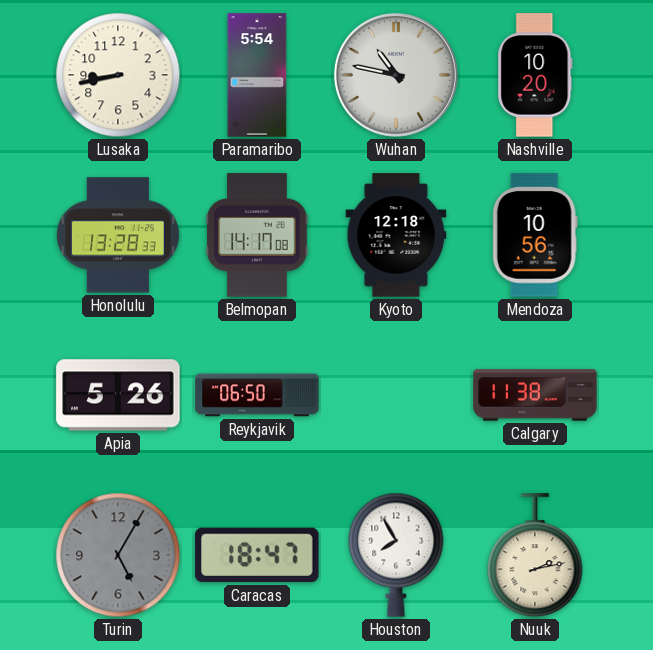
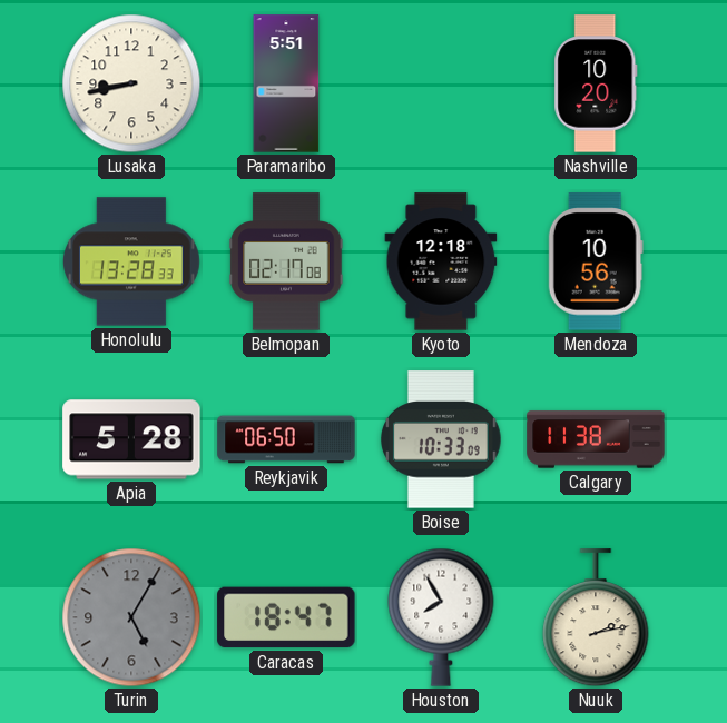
Paramaribo: 5:54 -> 5:51 (286, 83)
Wuhan: 10:47 -> none (396, 75)
Belmopan: 14:17 -> 02:17 (286, 261)
Apia: 5:26 -> 5:28 (131, 439)
Boise: none -> 10:33 (442, 439)
